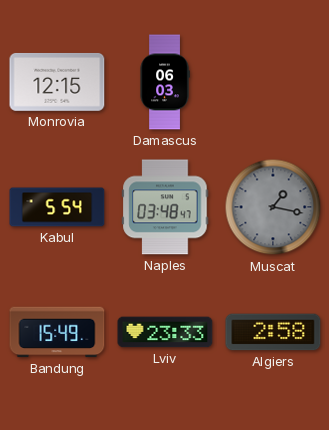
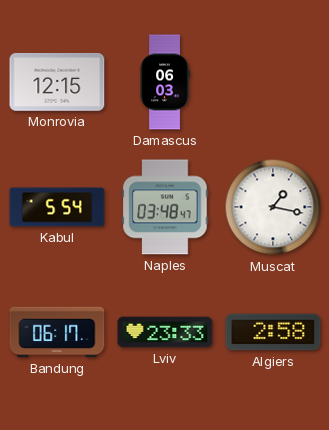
Muscat dial: grey -> white (273, 207)
Bandung: 15:49 -> 06:17 (57, 332)
